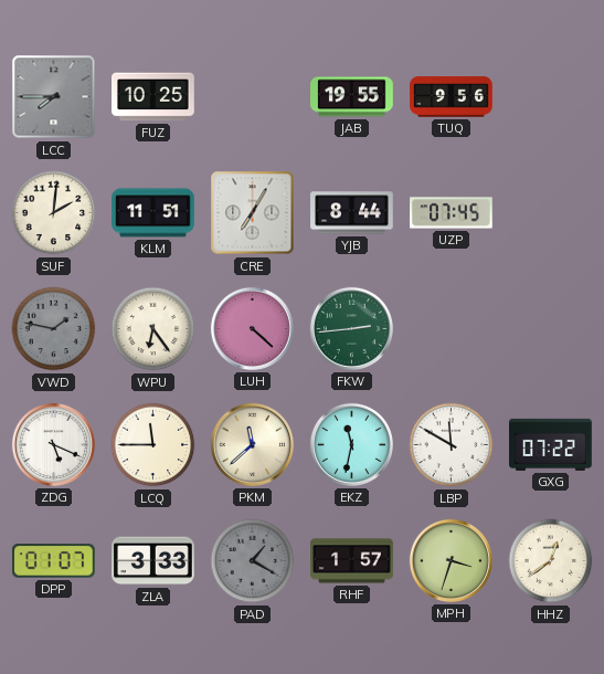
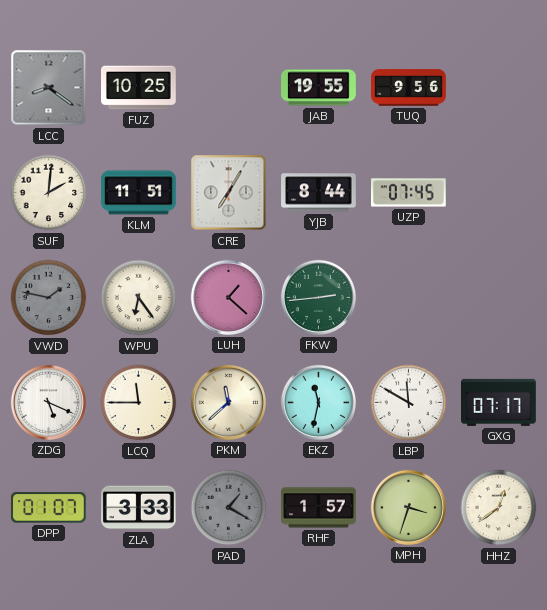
LCC: 7:45 -> 8:21 (49, 88)
LUH: 4:22 -> 1:22 (228, 297)
GXG: 07:22 -> 07:17 (499, 402)
